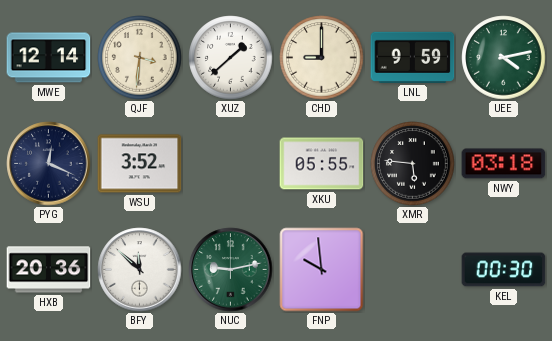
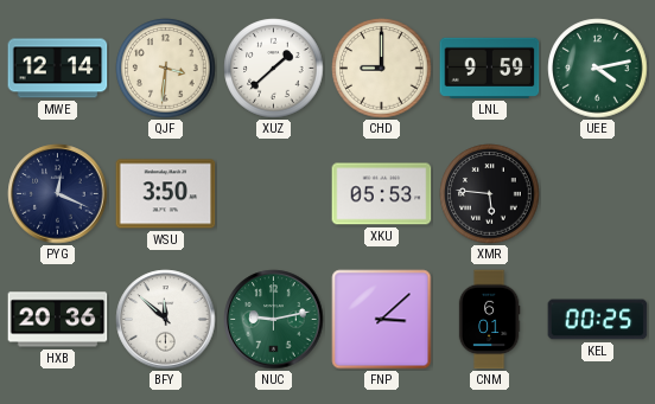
WSU: 3:52 -> 3:50 (166, 194)
XKU: 05:55 -> 05:53 (382, 194)
NWY: 03:18 -> none (504, 164)
FNP: 9:59 -> 3:08 (382, 320)
CNM: none -> 6:01 (489, 320)
KEL: 00:30 -> 00:25 (598, 320)
